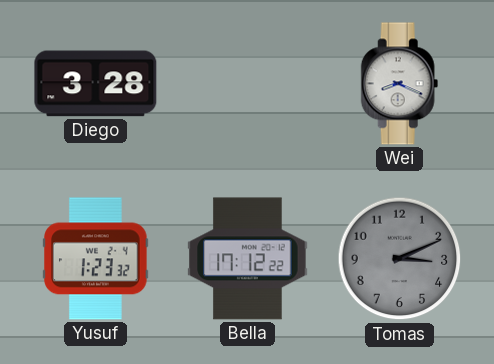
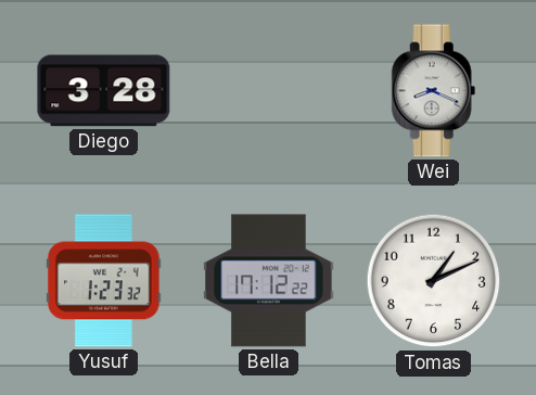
Tomas: 3:11 -> 1:11 (434, 281)
Tomas dial: grey -> white (434, 281)
